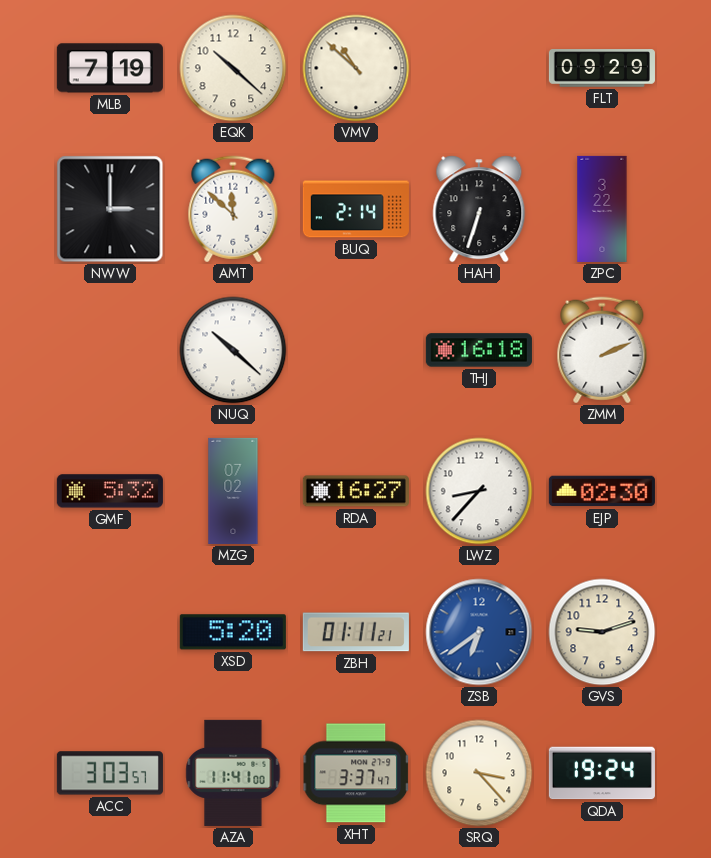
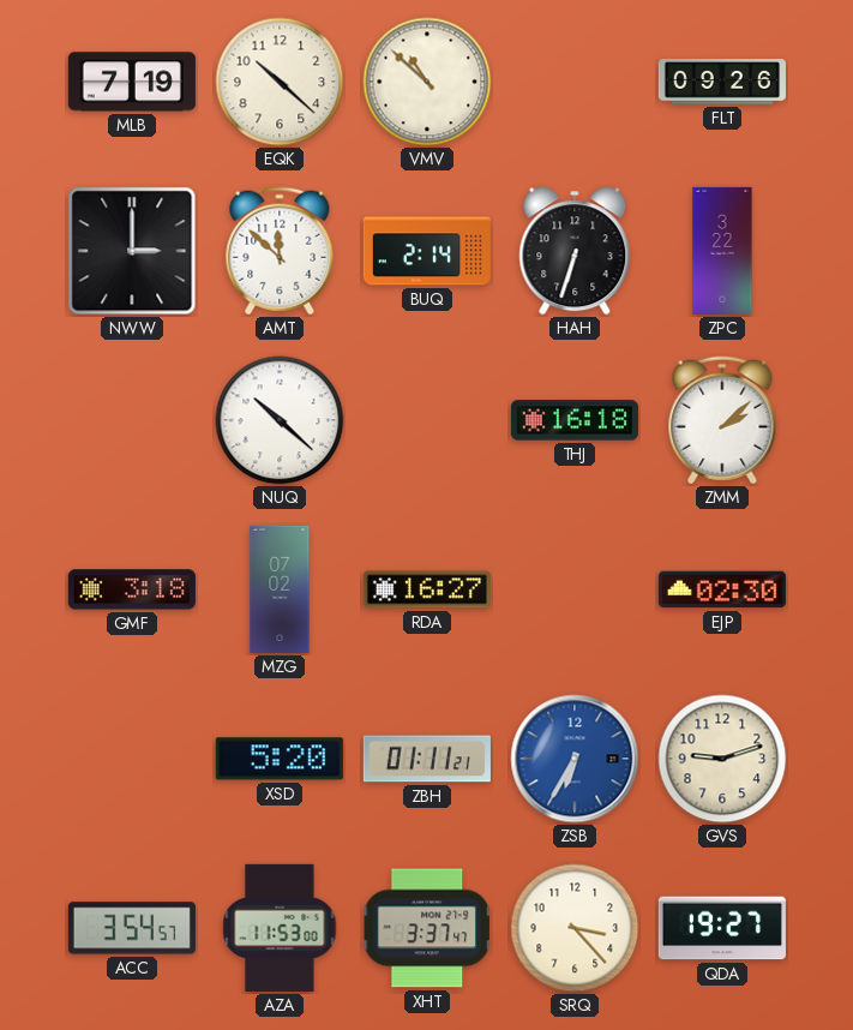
FLT: 09:29 -> 09:26 (722, 82)
ZMM: 2:11 -> 2:08 (722, 420)
GMF: 5:32 -> 3:18 (132, 589)
LWZ: 8:37 -> none (479, 491)
ZSB: 6:39 -> 6:35 (575, 759)
ACC: 3:03 -> 3:54 (132, 928)
AZA: 11:41 -> 11:53 (280, 928)
QDA: 19:24 -> 19:27 (722, 928)
